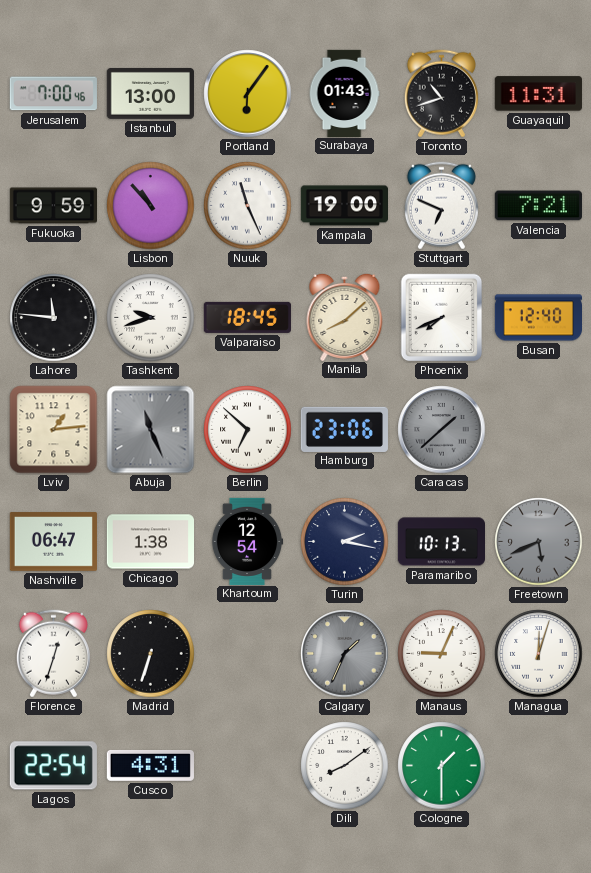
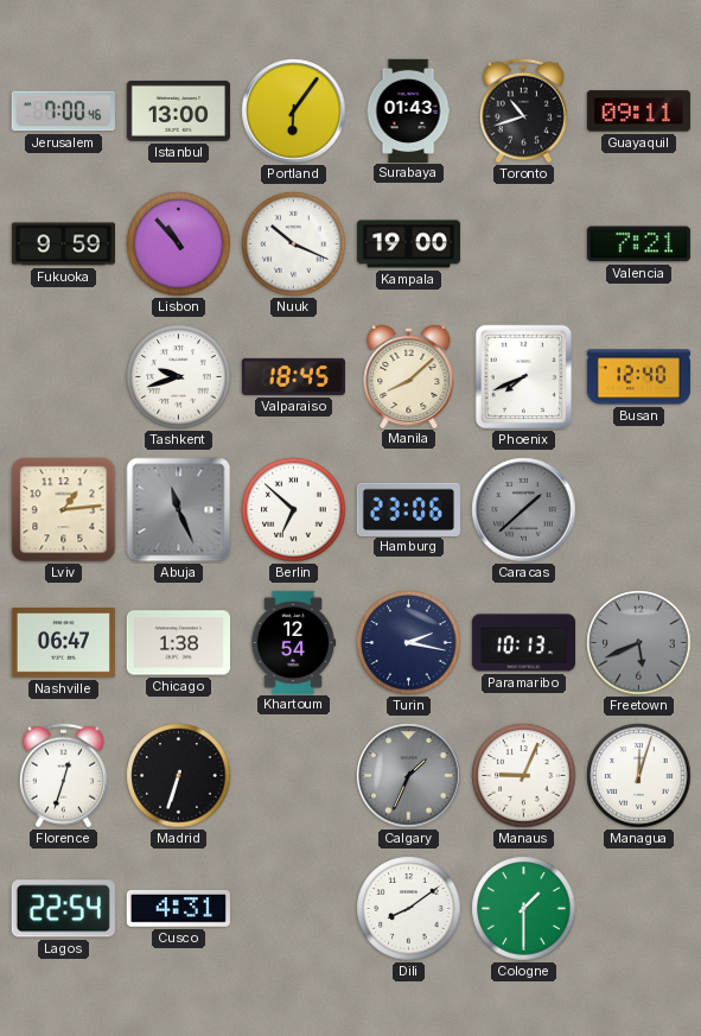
Guayaquil: 11:31 -> 09:11 (638, 112)
Nuuk: 11:26 -> 10:19 (294, 244)
Stuttgart: 6:49 -> none (441, 206)
Lahore: 11:46 -> none (54, 318)
